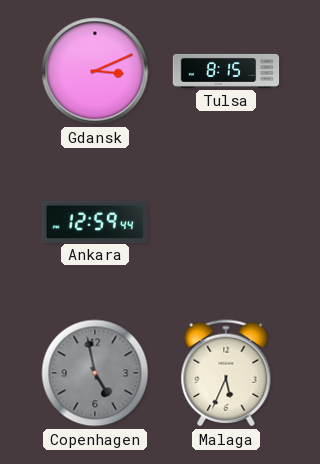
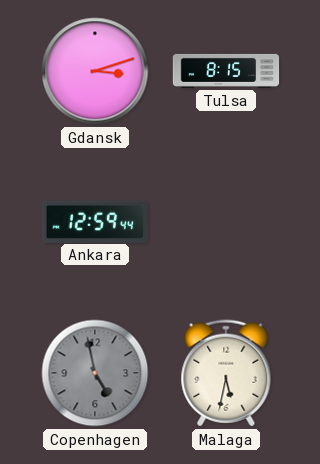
Gdansk: 3:11 -> 3:12 (95, 71)
Malaga: 5:34 -> 5:32 (226, 373)
